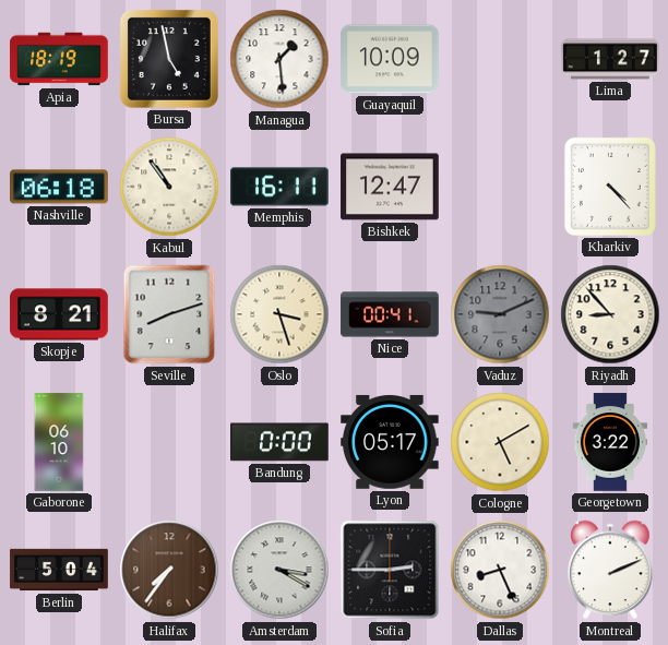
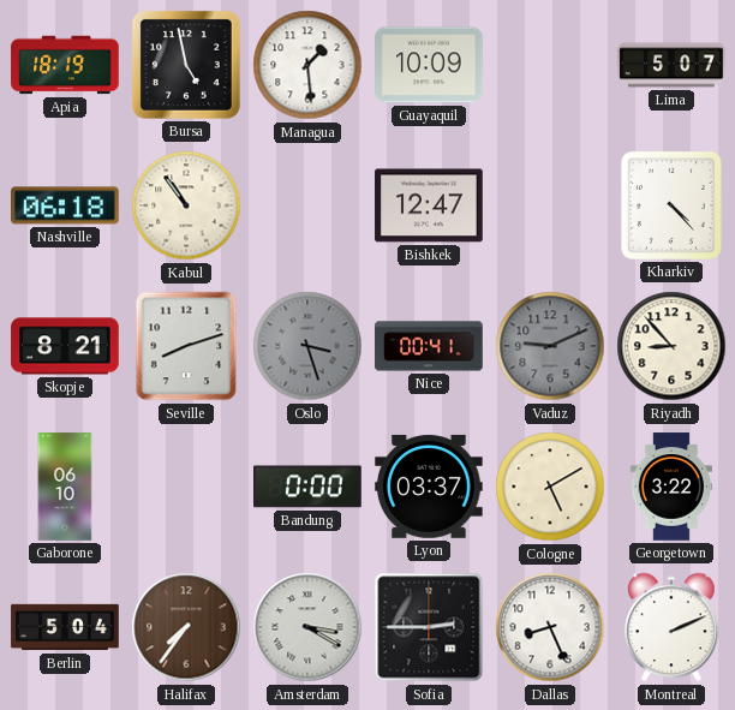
Lima: 1:27 -> 5:07 (671, 65)
Memphis: 16:11 -> none (279, 187)
Oslo dial: cream -> grey (307, 346)
Lyon: 05:17 -> 03:37 (430, 487)
